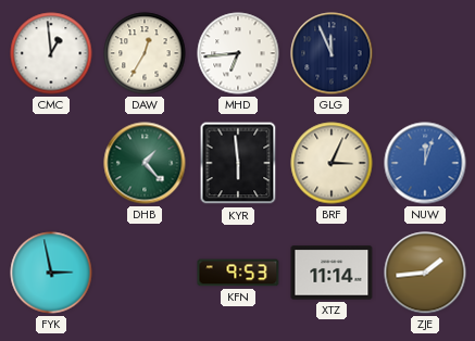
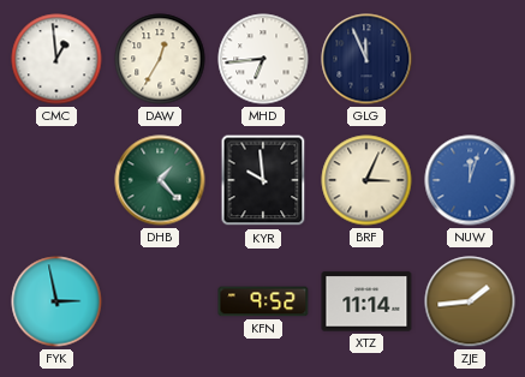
KYR: 5:59 -> 9:59 (263, 180)
KFN: 9:53 -> 9:52 (263, 301)
